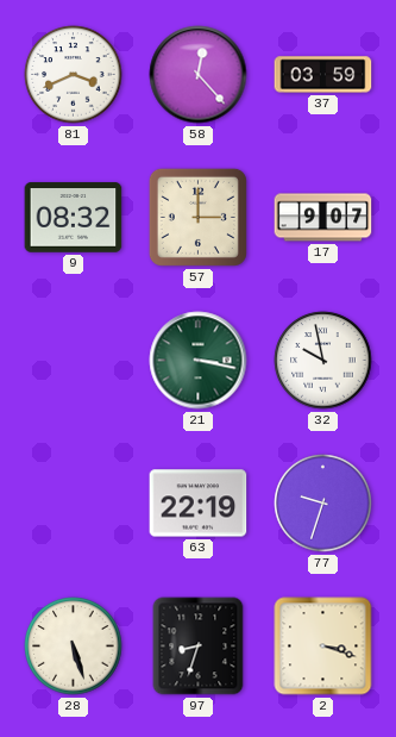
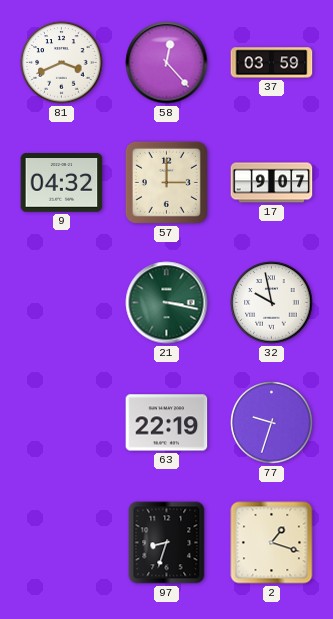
9: 08:32 -> 04:32 (62, 183)
28: 5:27 -> none (74, 647)
2: 3:18 -> 1:18 (272, 543)
